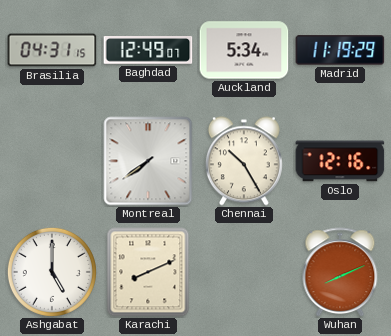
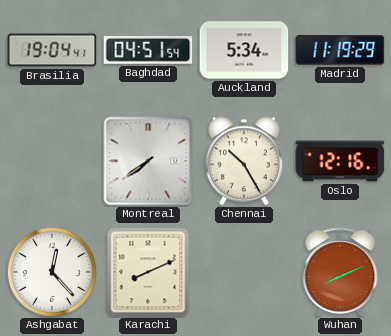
Brasilia: 04:31 -> 19:04 (52, 50)
Baghdad: 12:49 -> 04:51 (148, 51)
Ashgabat: 5:00 -> 12:23 (52, 272)
